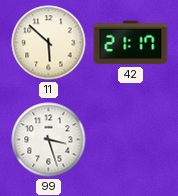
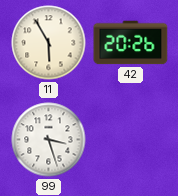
11: 5:52 -> 5:55 (49, 43)
42: 21:17 -> 20:26 (131, 43)
